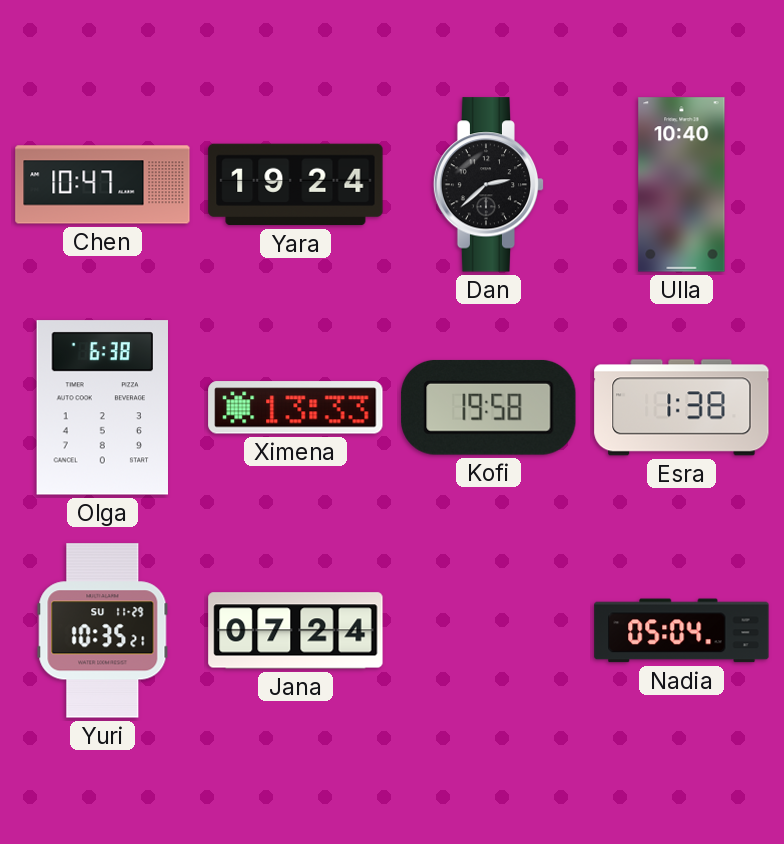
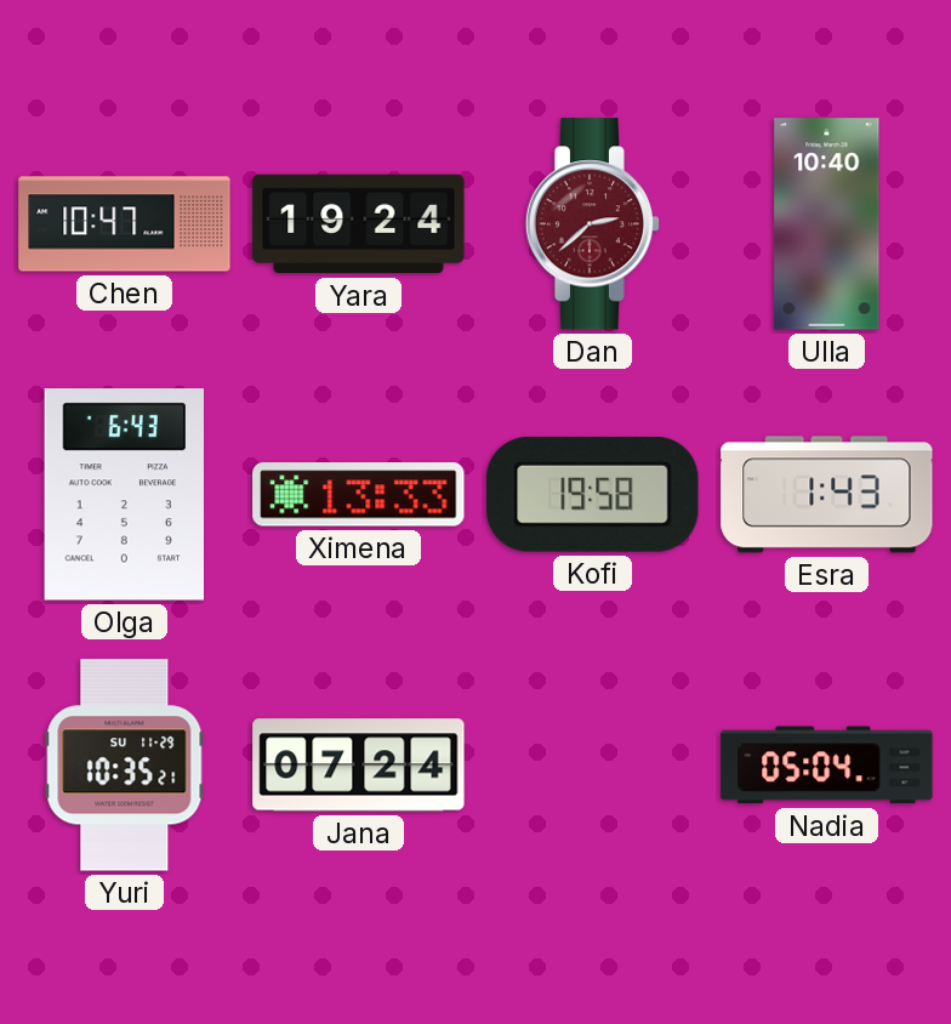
Dan dial: black -> burgundy (593, 224)
Olga: 6:38 -> 6:43 (124, 495)
Esra: 1:38 -> 1:43 (827, 495)
